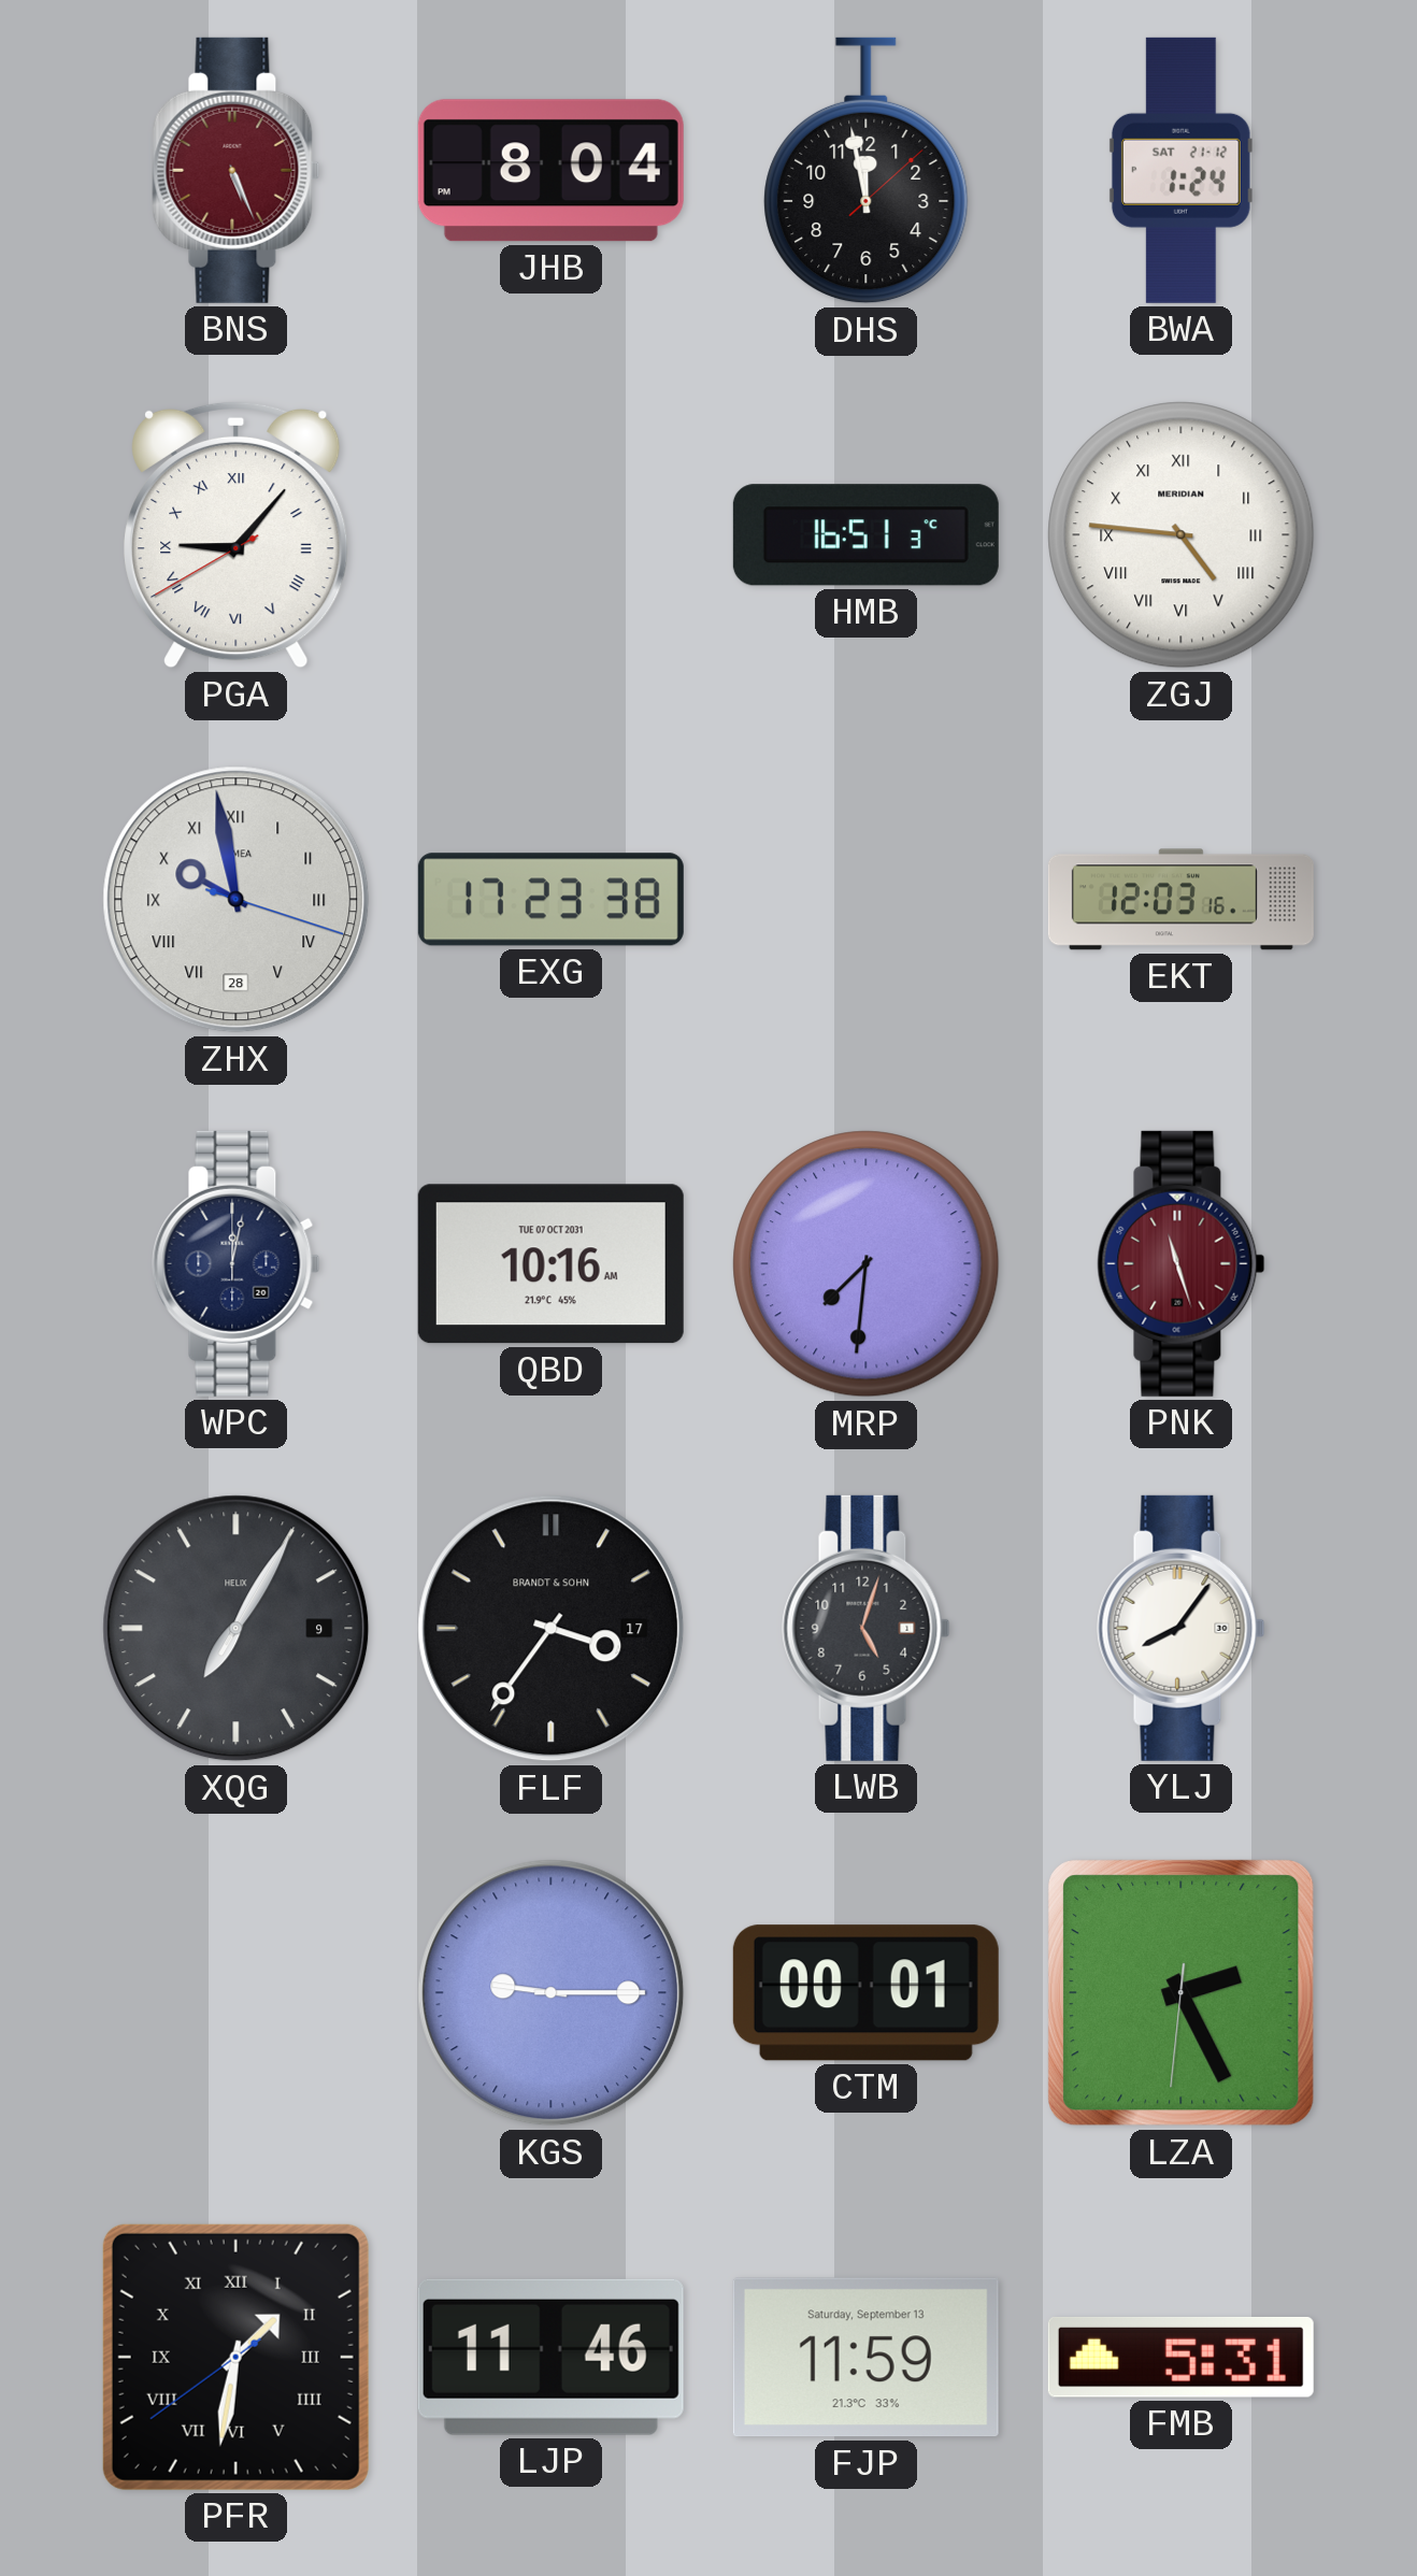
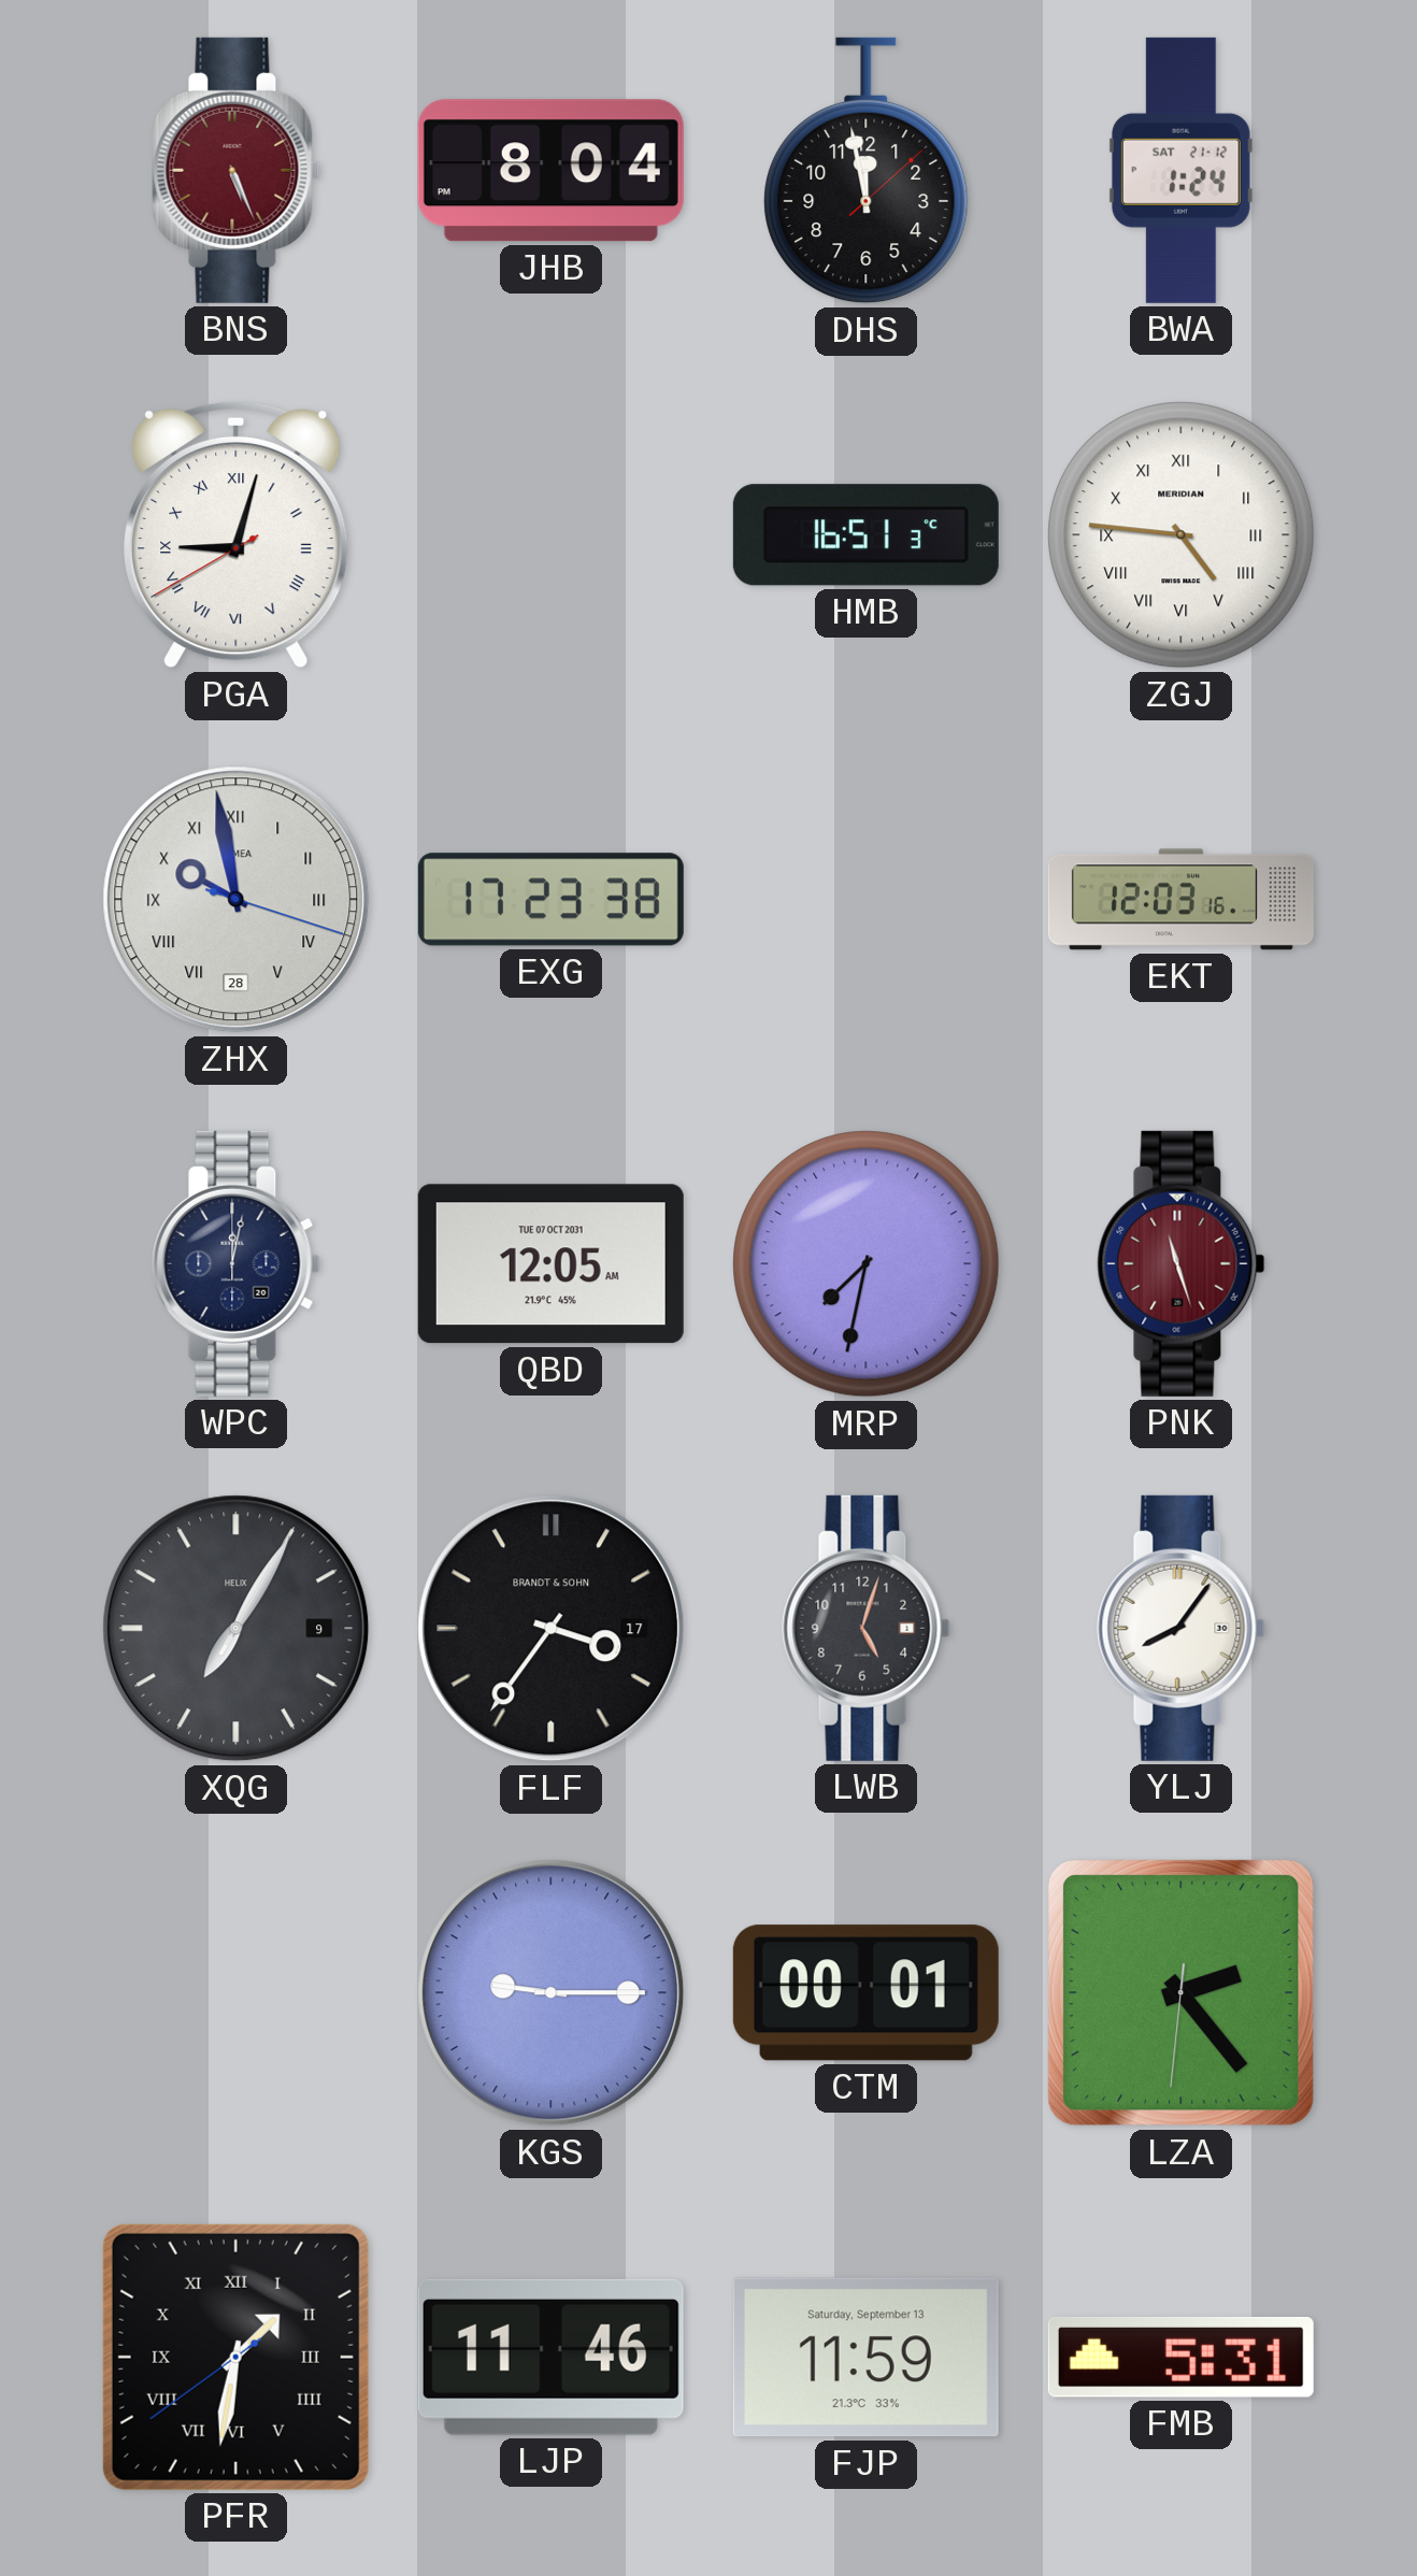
PGA: 9:06 -> 9:02 (237, 534)
QBD: 10:16 -> 12:05 (550, 1264)
MRP: 7:31 -> 7:32 (867, 1264)
LZA: 2:25 -> 2:23 (1182, 1993)
